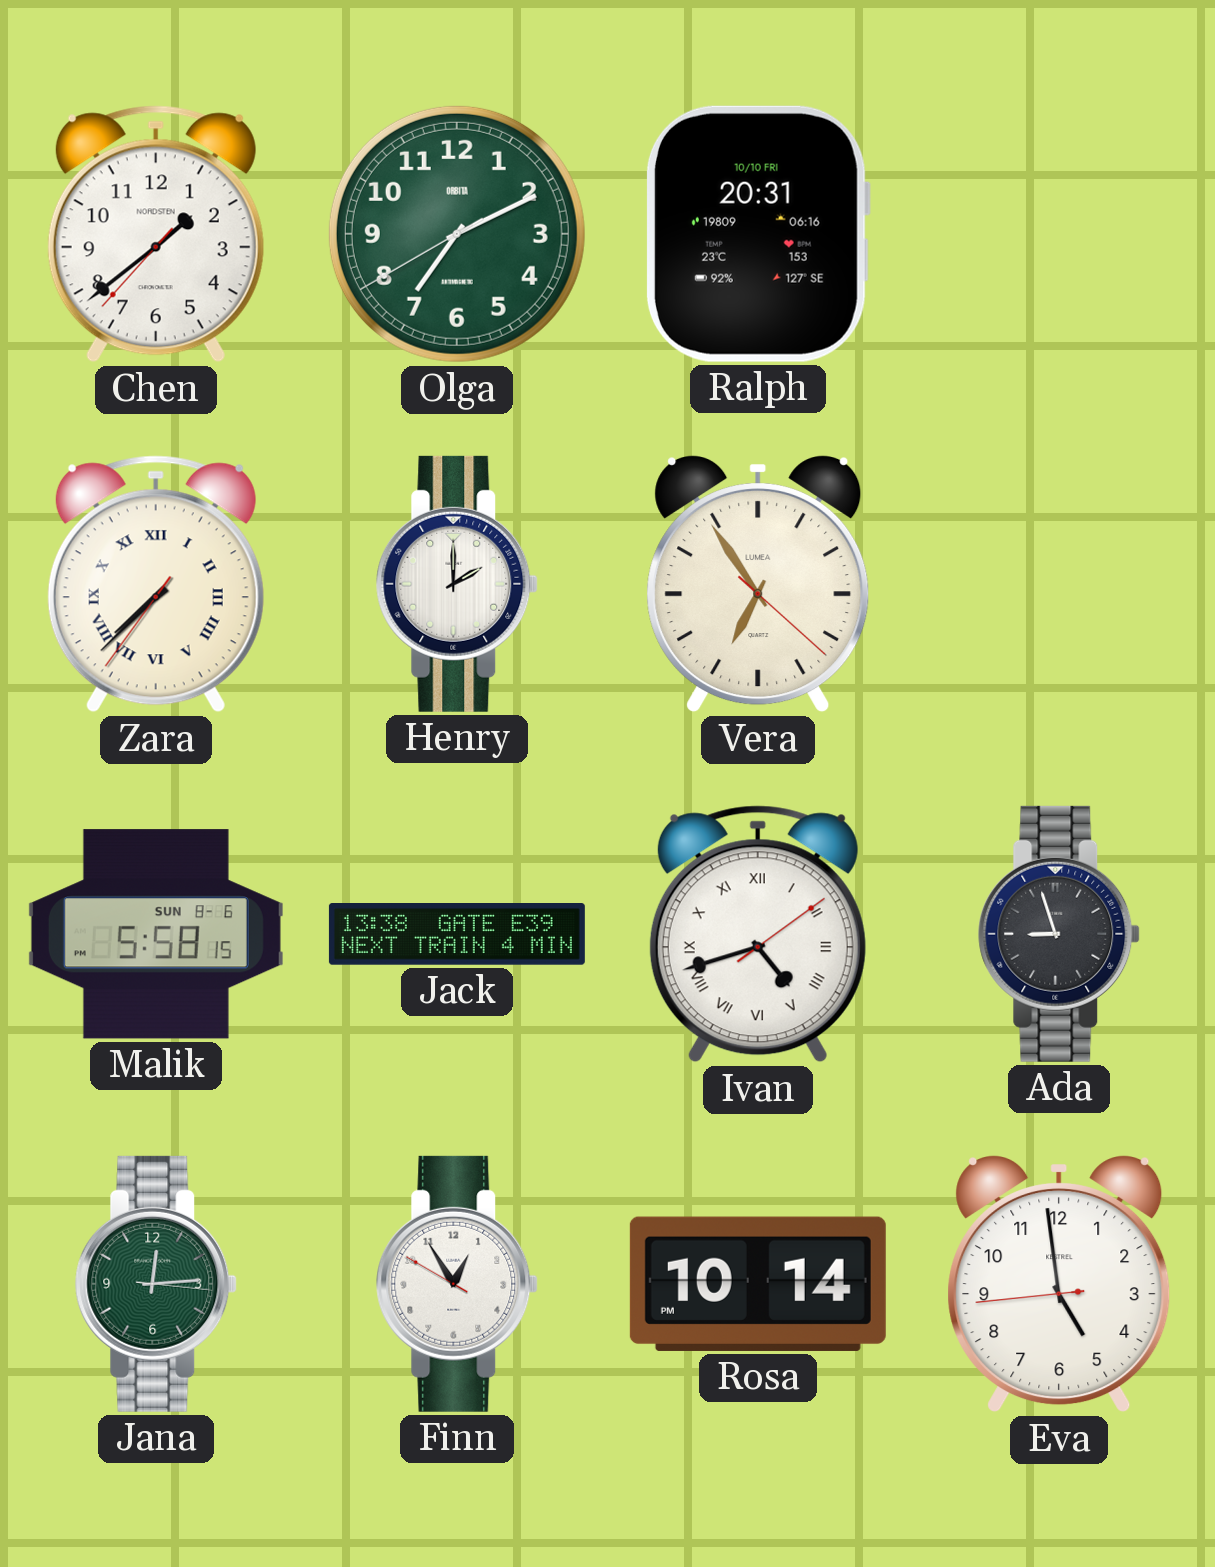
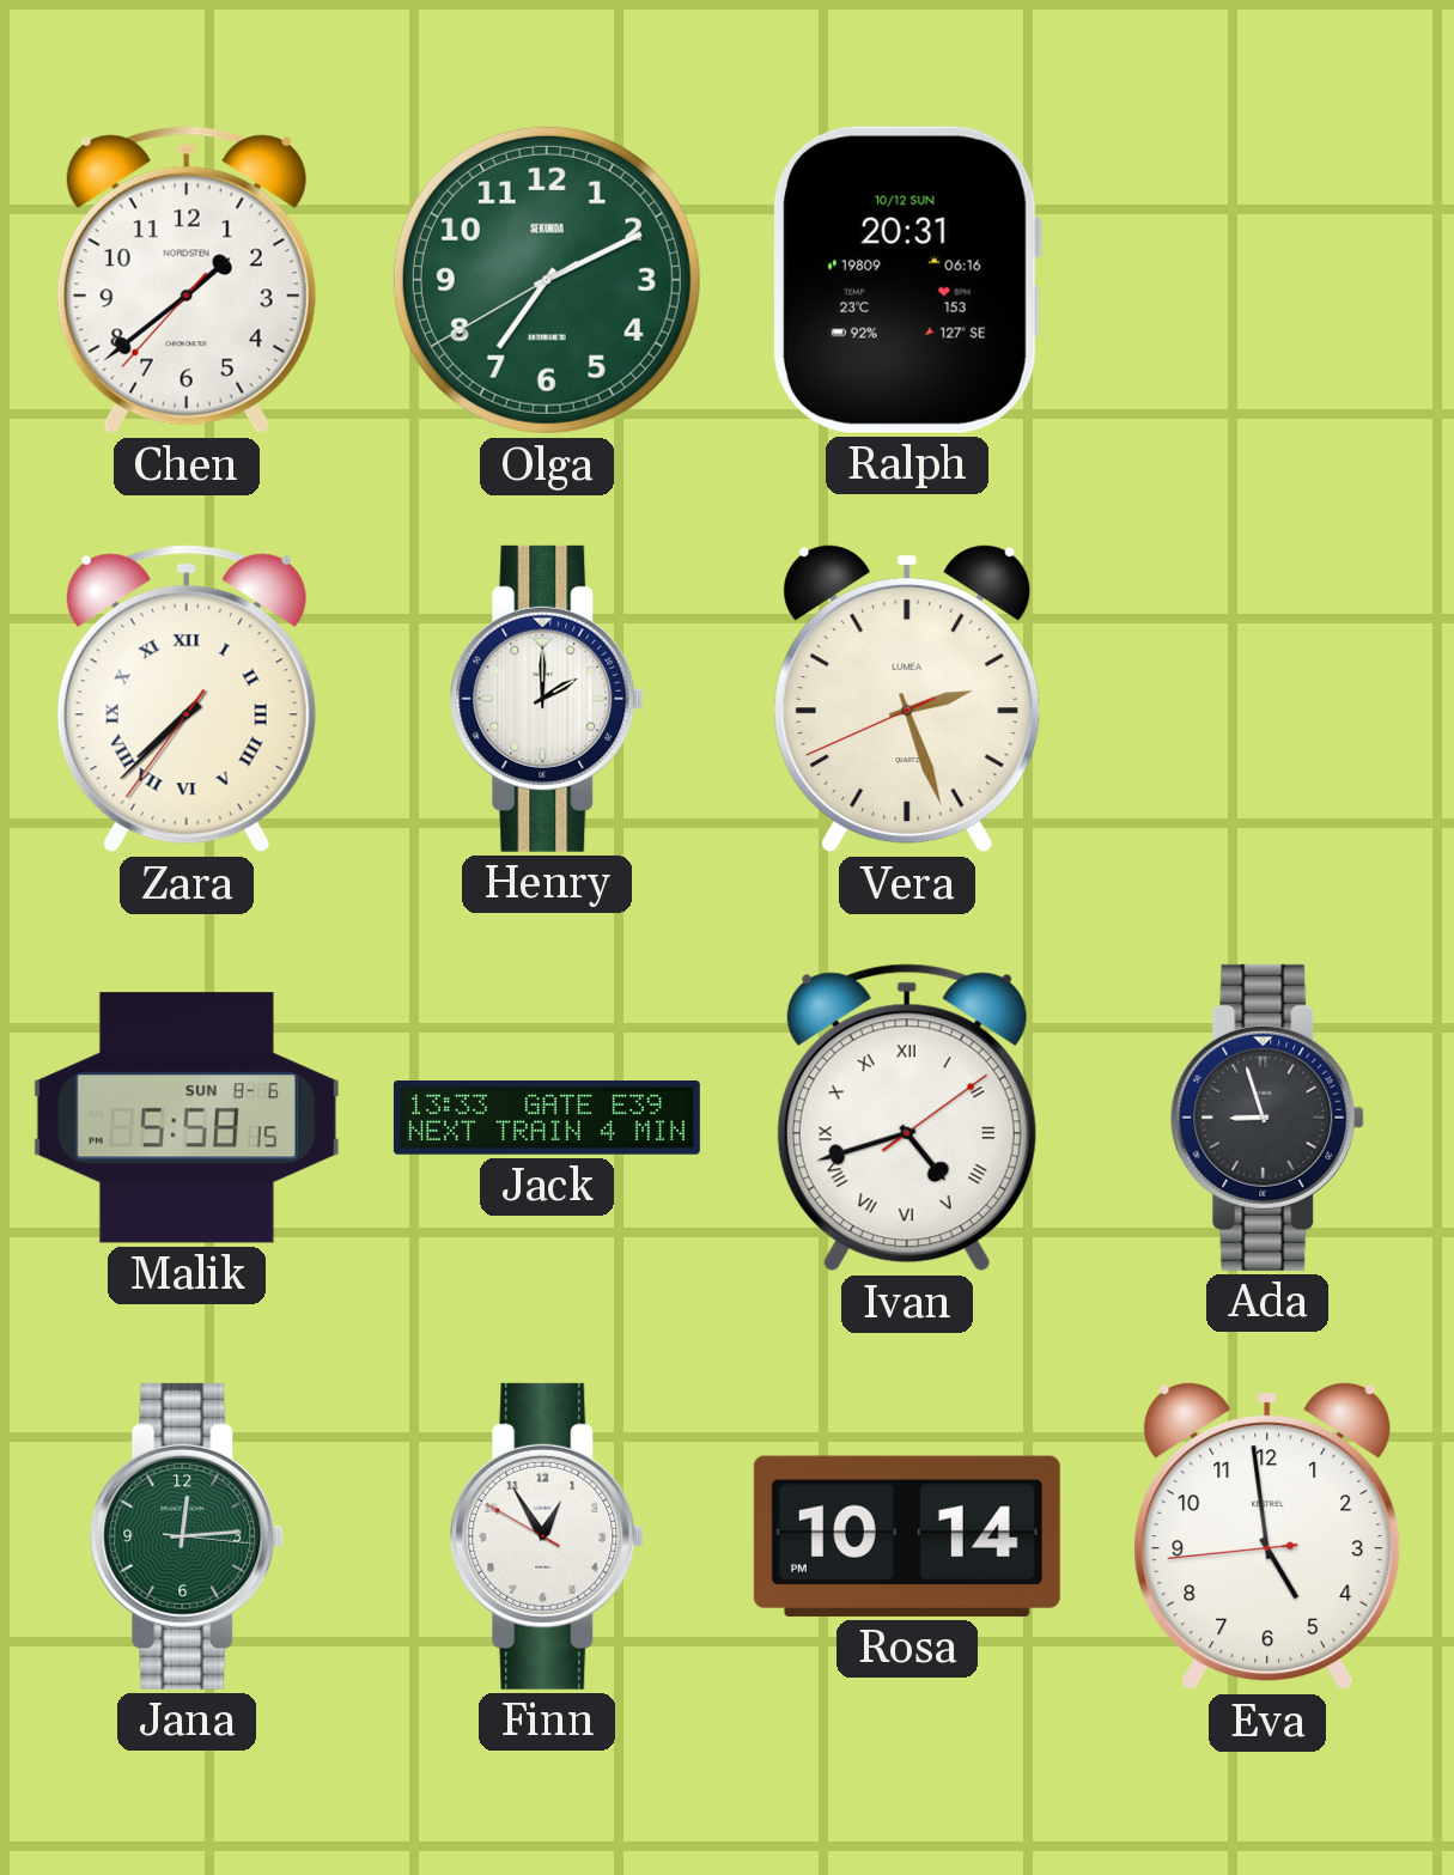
Olga brand: ORBITA -> SEKUNDA (547, 280)
Ralph date: 10/10 FRI -> 10/12 SUN (906, 280)
Vera: 6:54 -> 2:26 (907, 700)
Jack: 13:38 -> 13:33 (547, 1119)
